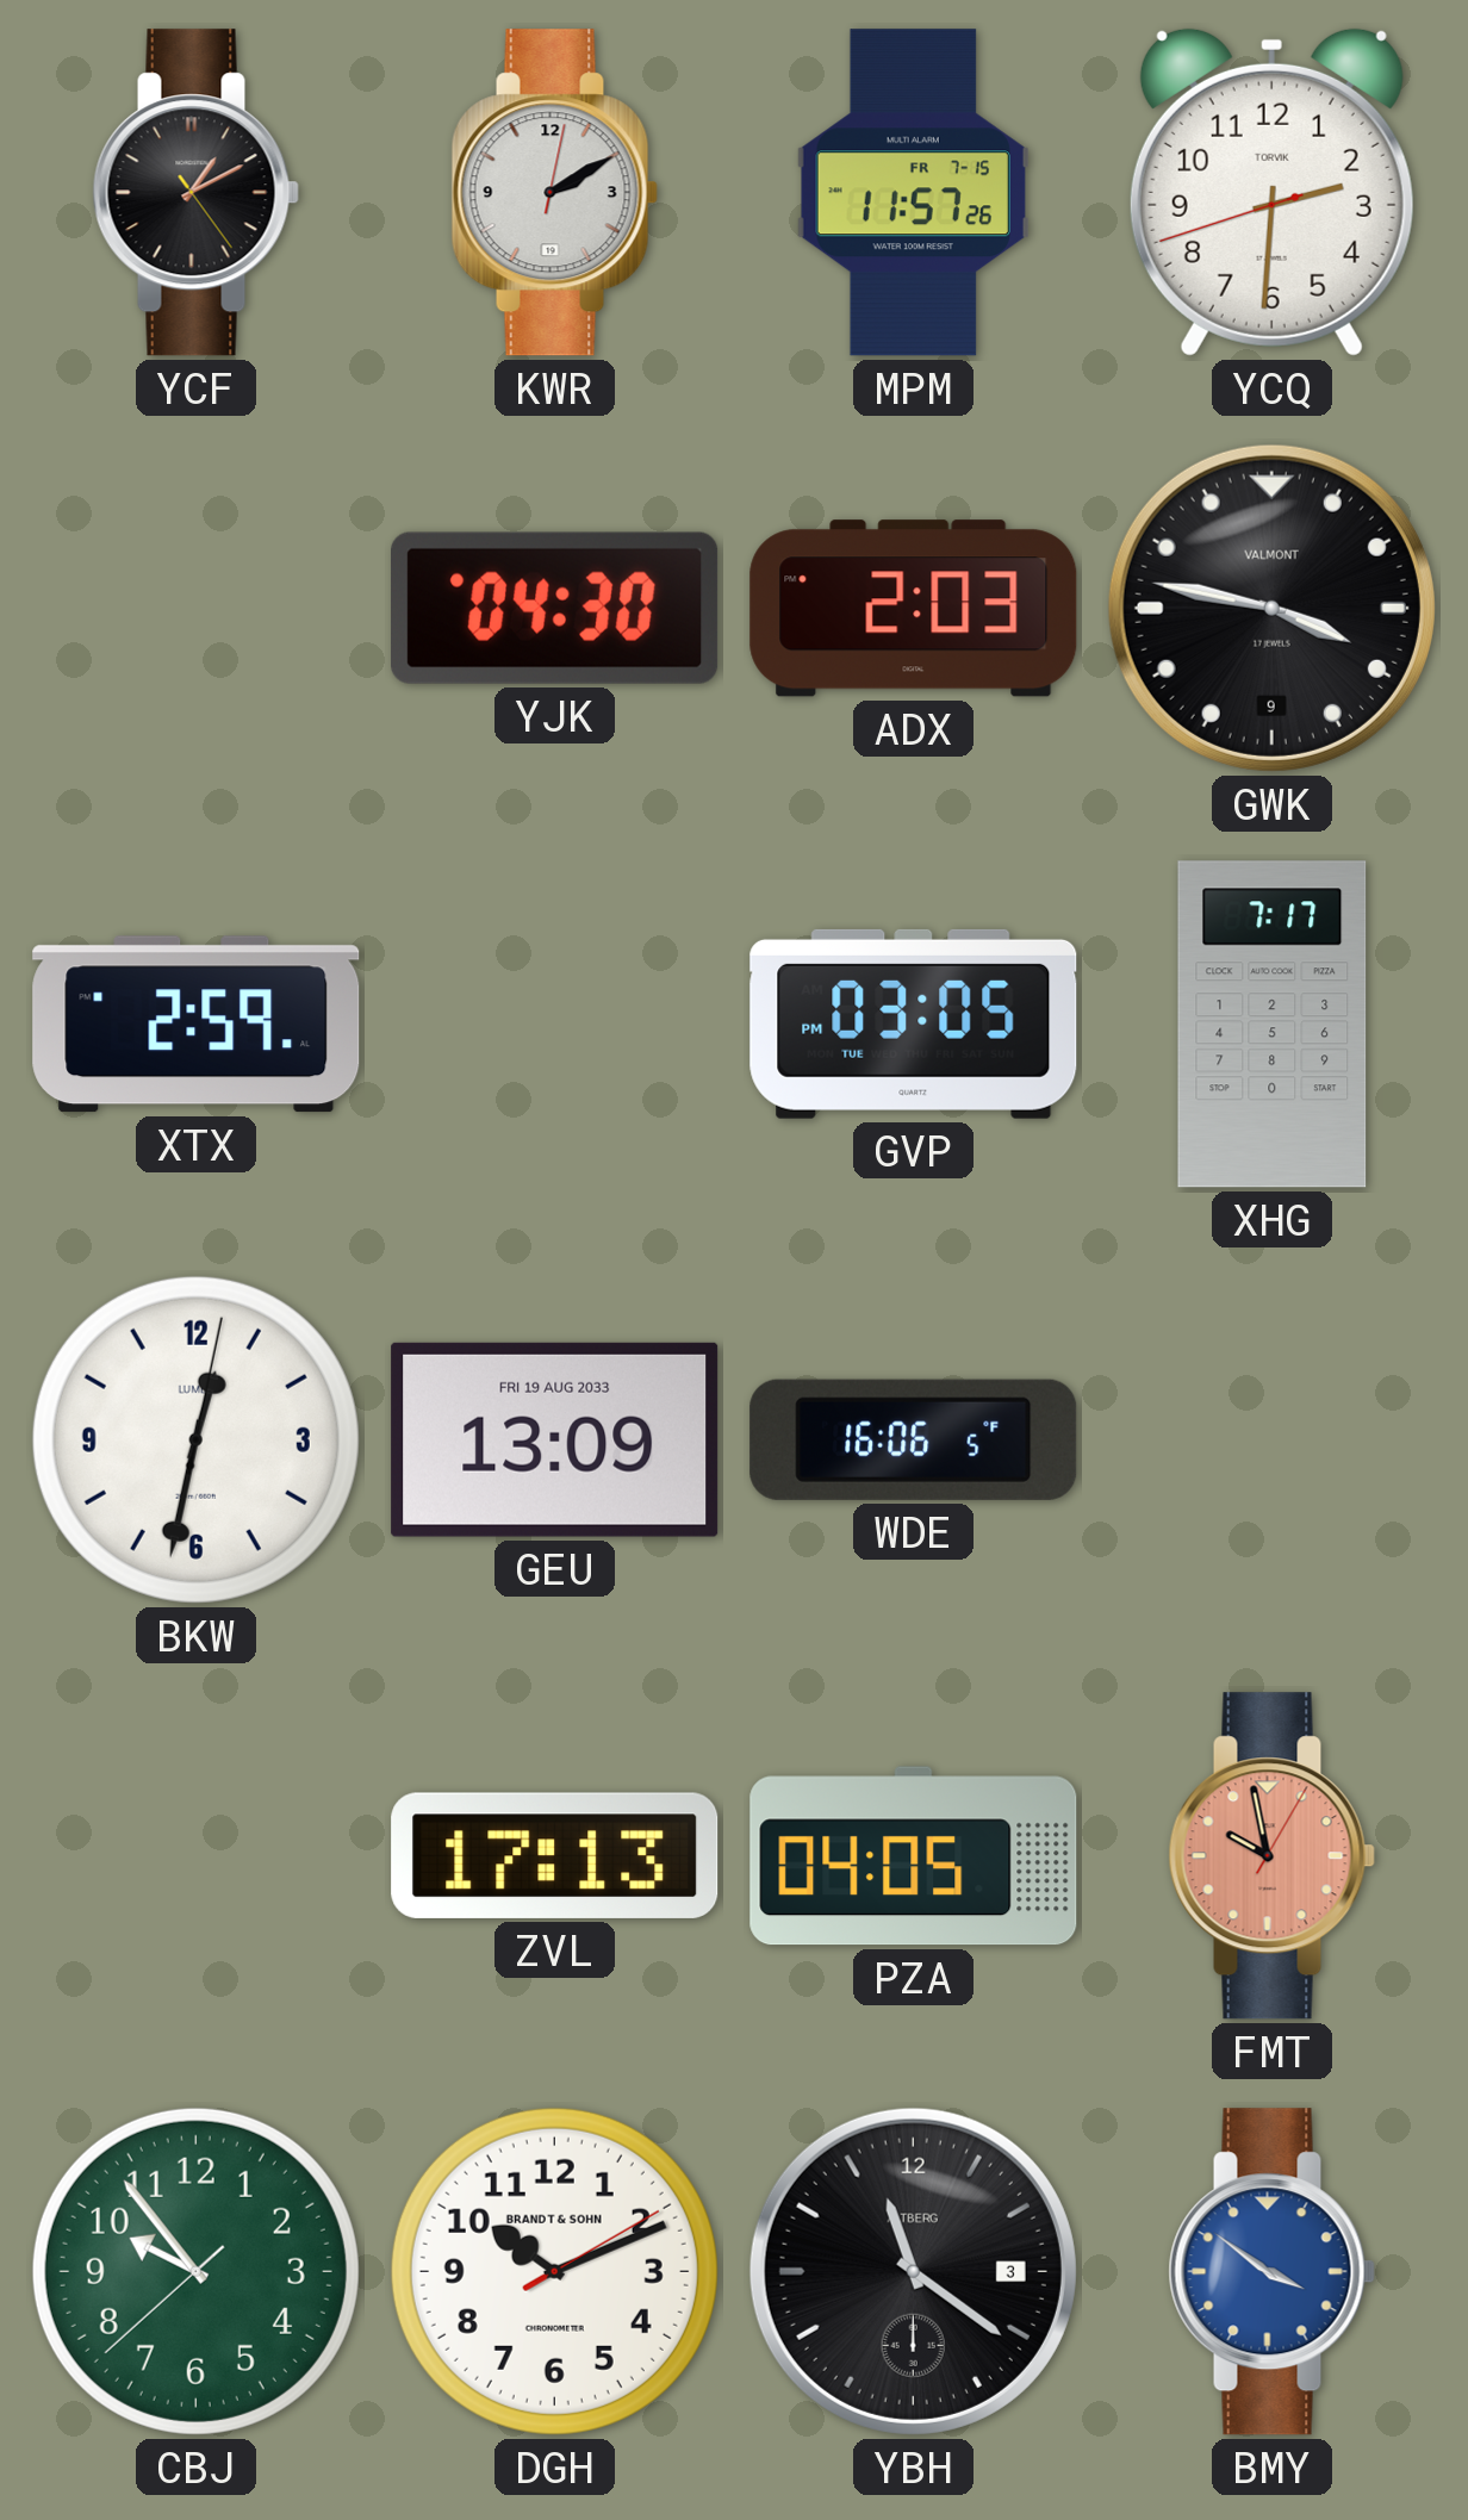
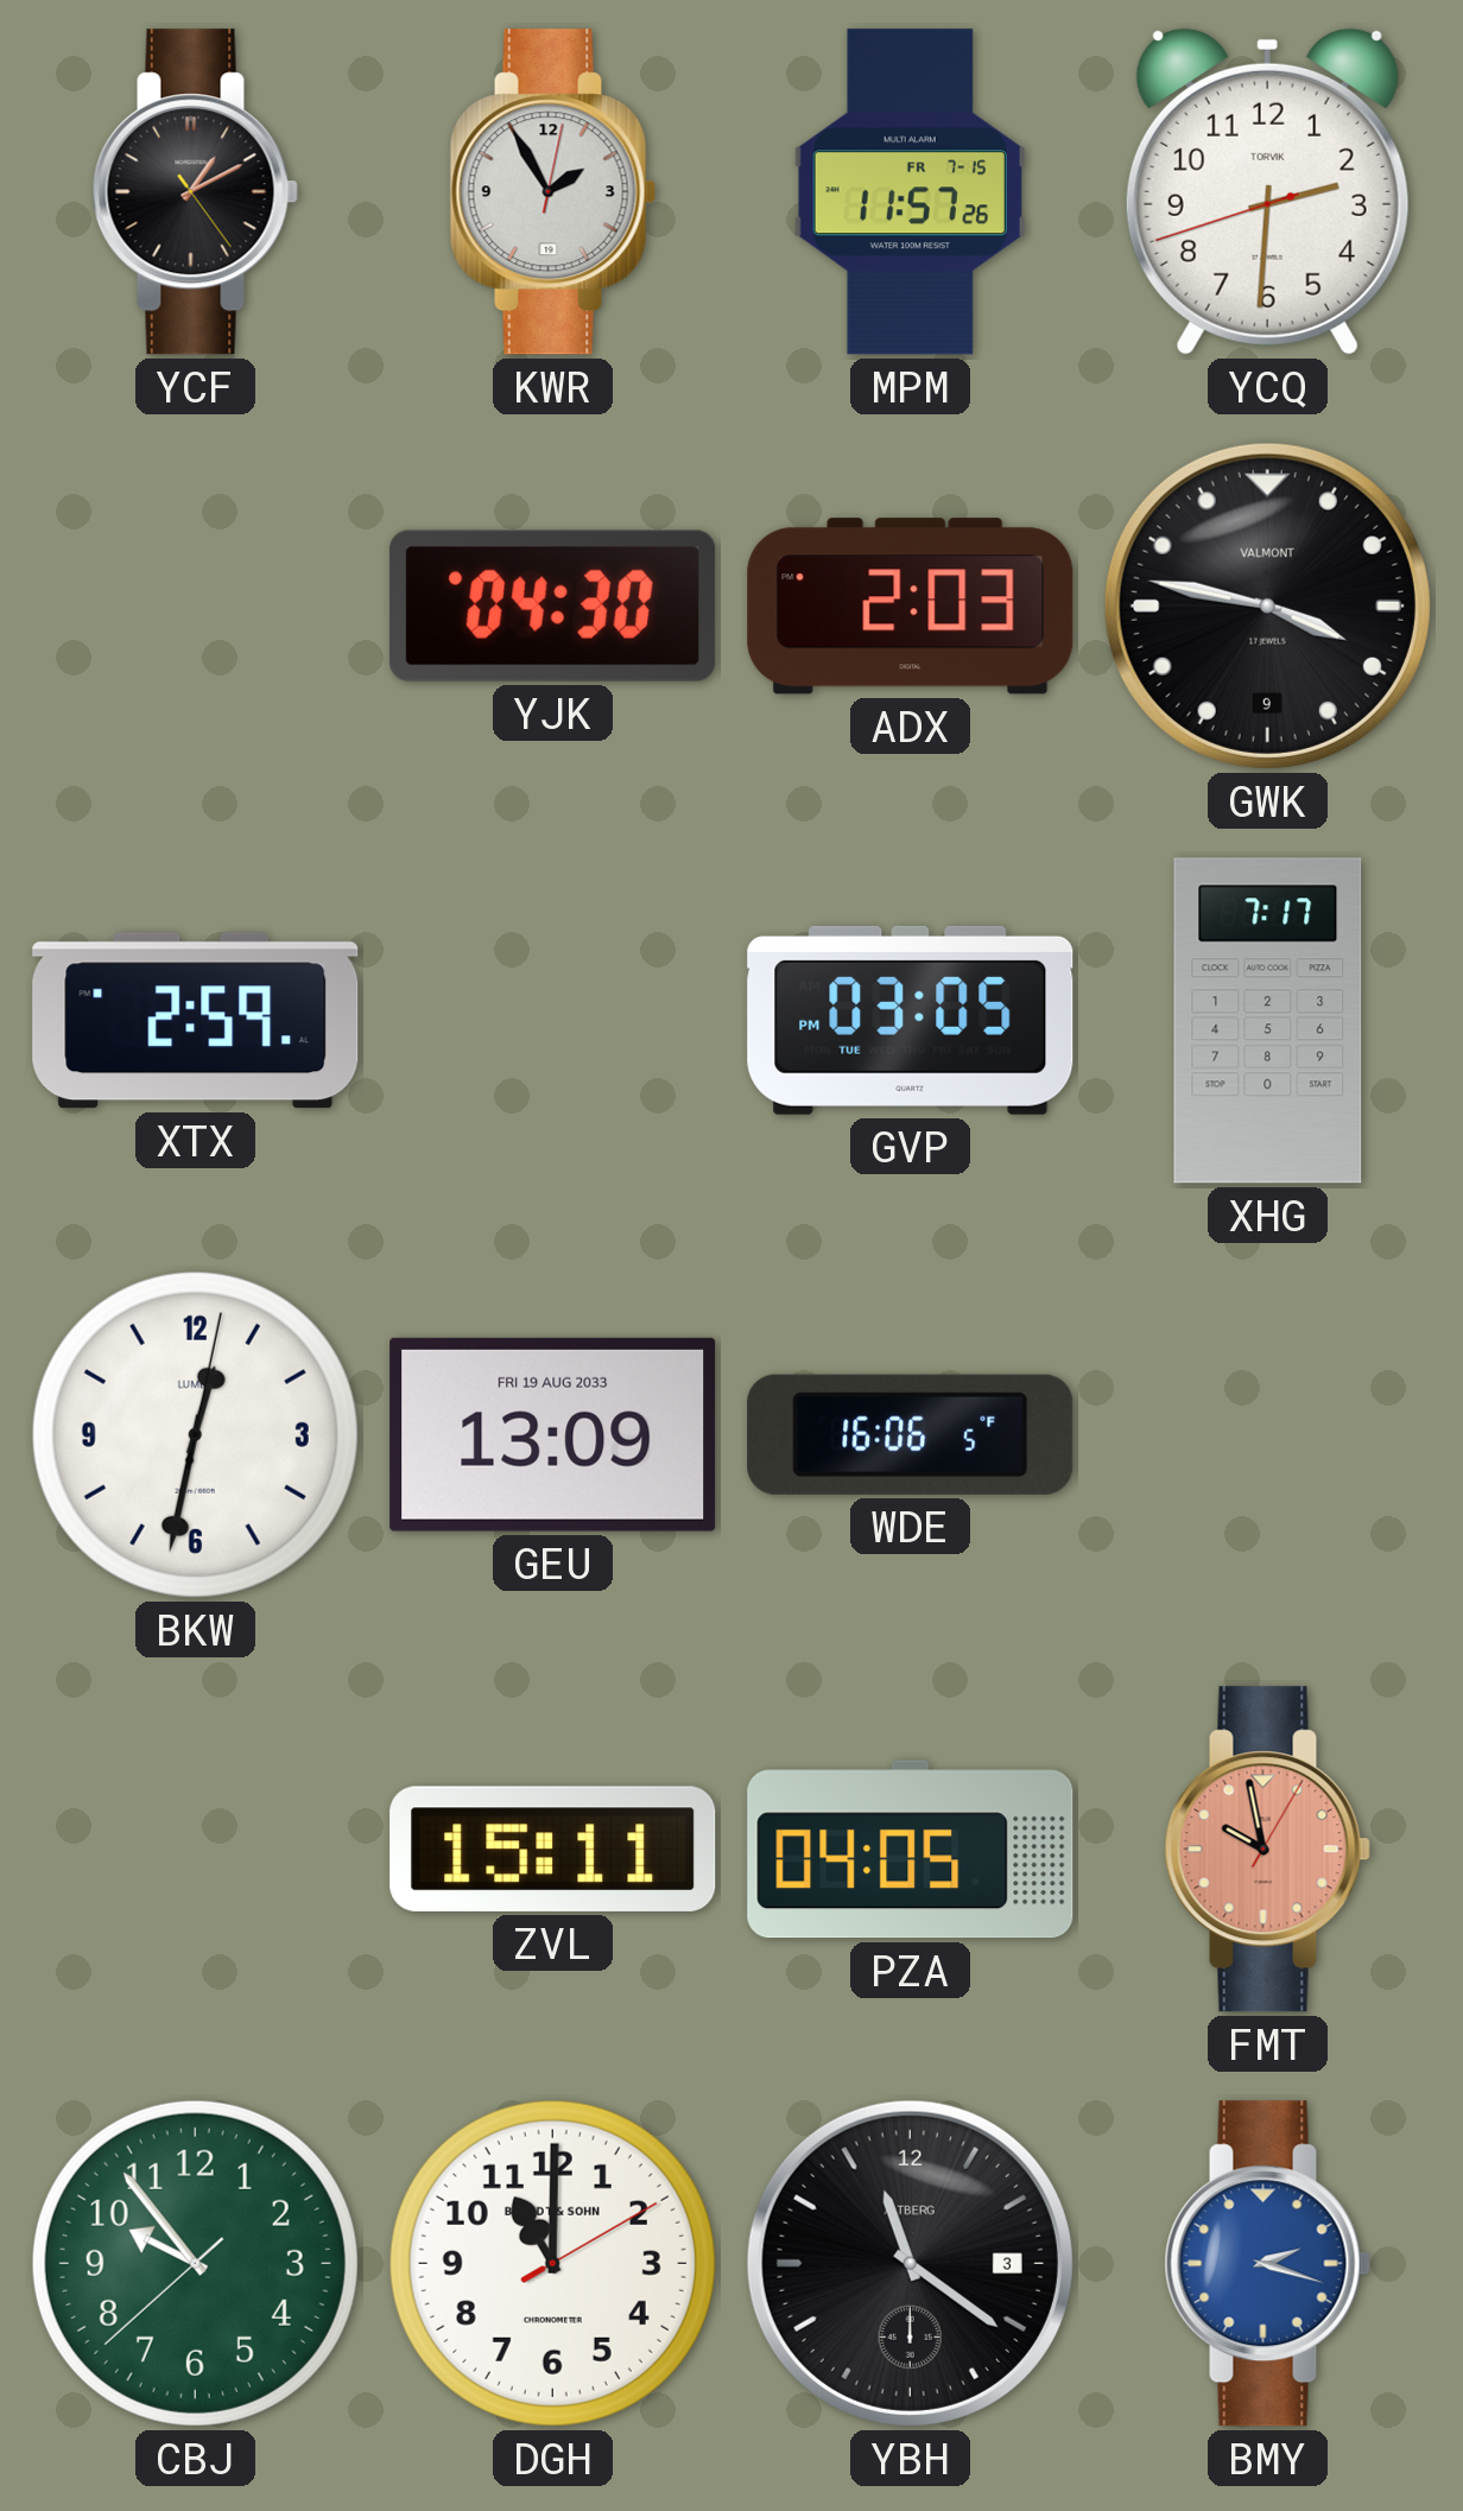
KWR: 2:10 -> 1:55 (552, 192)
ZVL: 17:13 -> 15:11 (553, 1849)
DGH: 10:11 -> 11:00 (552, 2263)
BMY: 3:51 -> 2:18 (1267, 2264)
